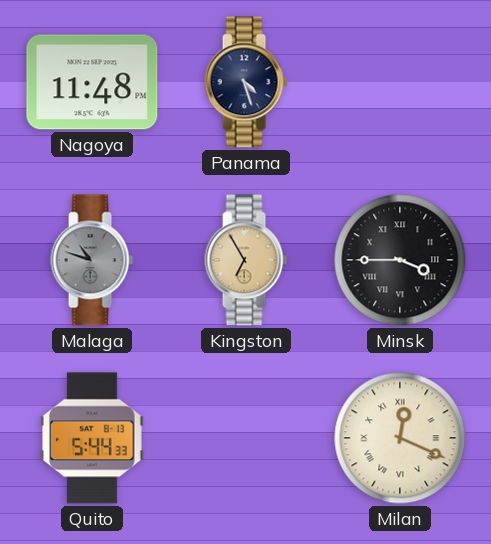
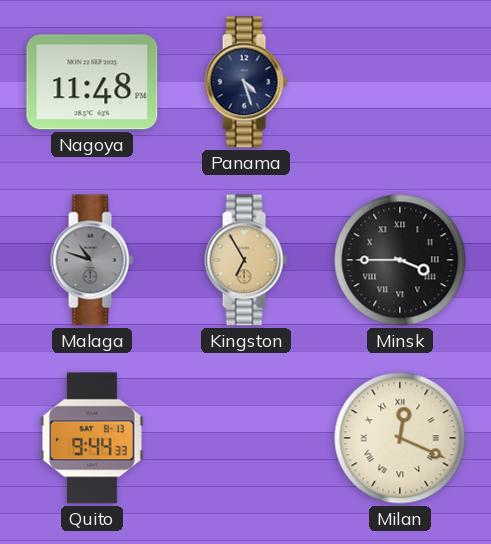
Quito: 5:44 -> 9:44 (92, 438)
